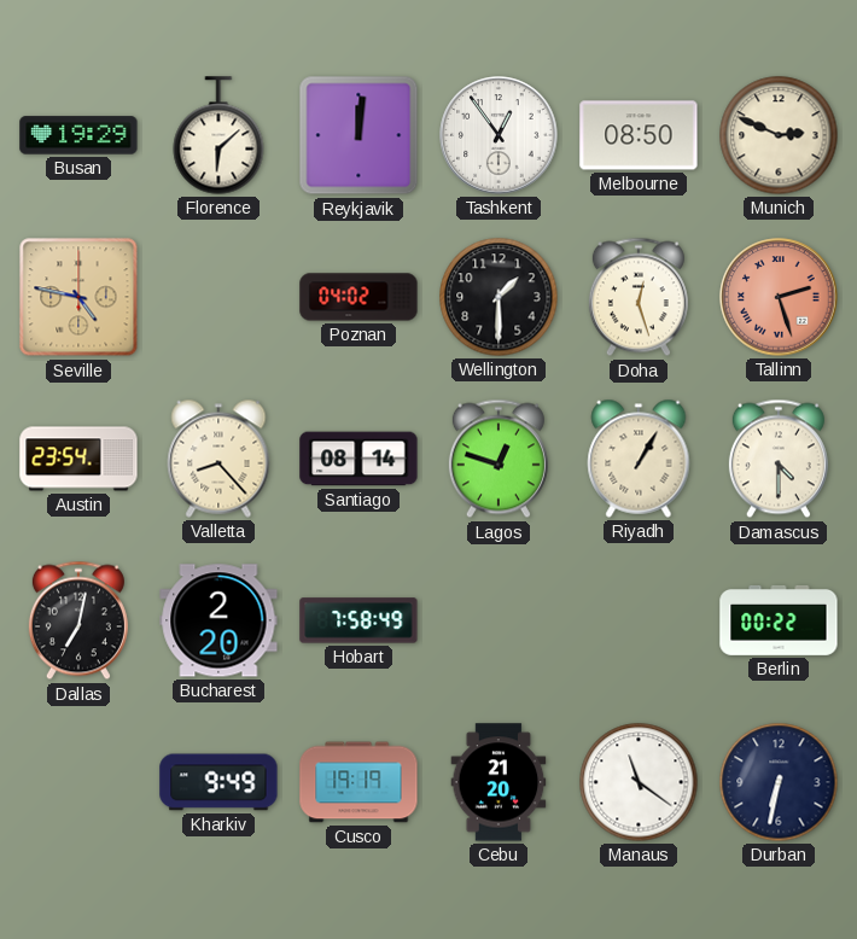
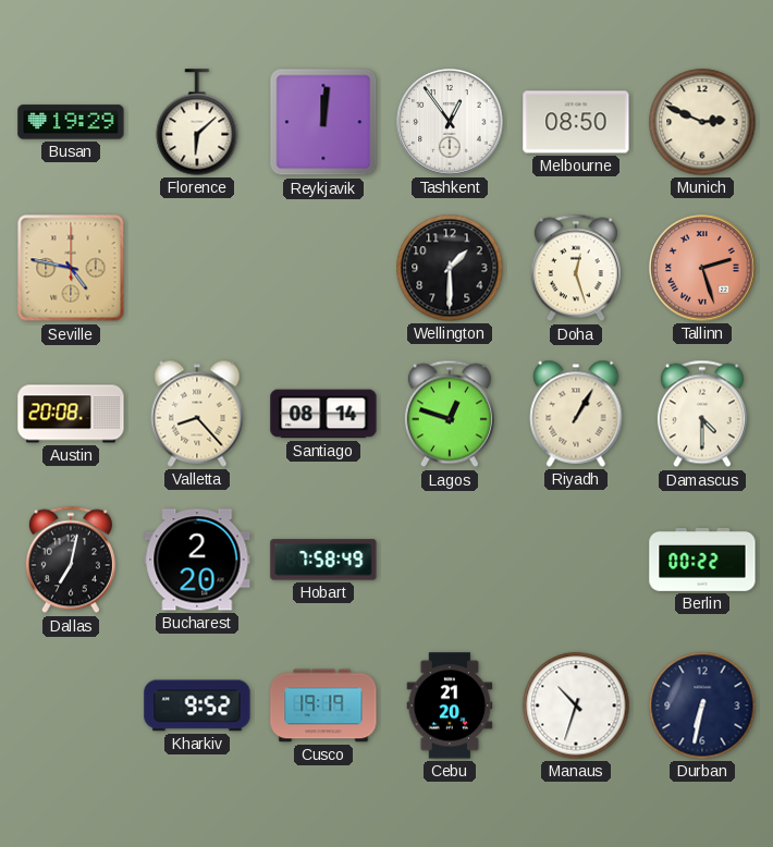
Poznan: 04:02 -> none (358, 297)
Austin: 23:54 -> 20:08 (71, 414)
Kharkiv: 9:49 -> 9:52 (197, 705)
Manaus: 11:21 -> 10:33 (576, 705)
